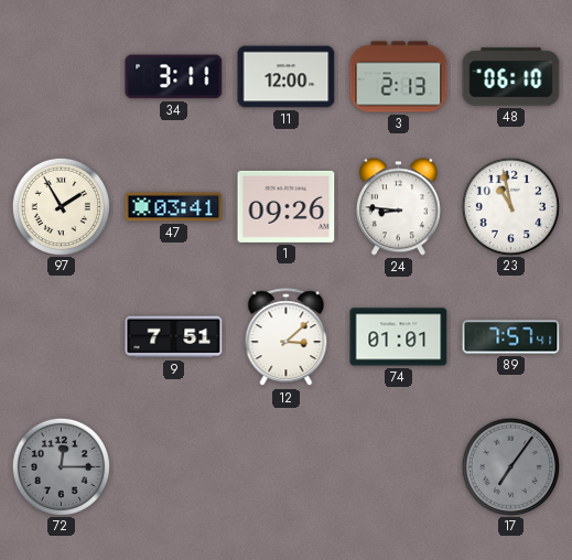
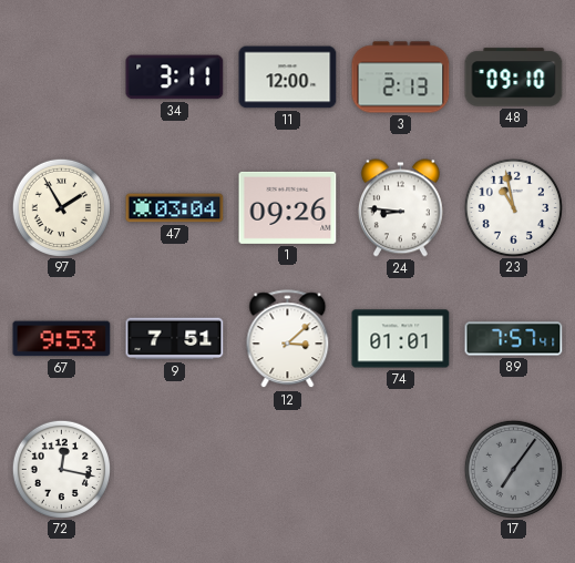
48: 06:10 -> 09:10 (514, 78)
47: 03:41 -> 03:04 (175, 208)
67: none -> 9:53 (62, 339)
72: 12:15 -> 12:17 (61, 469)
72 dial: grey -> white (61, 469)
